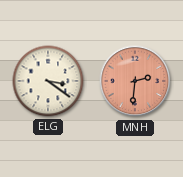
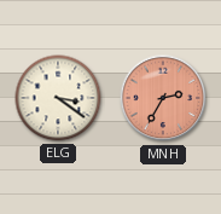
MNH: 2:31 -> 2:35 (163, 98)
